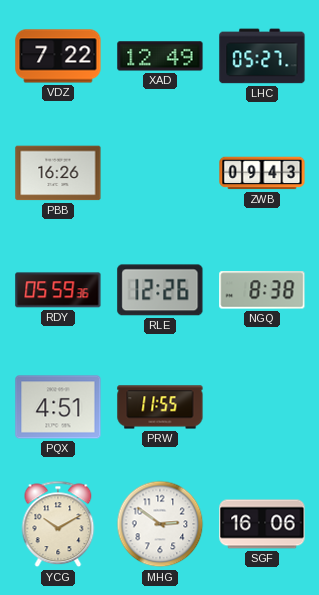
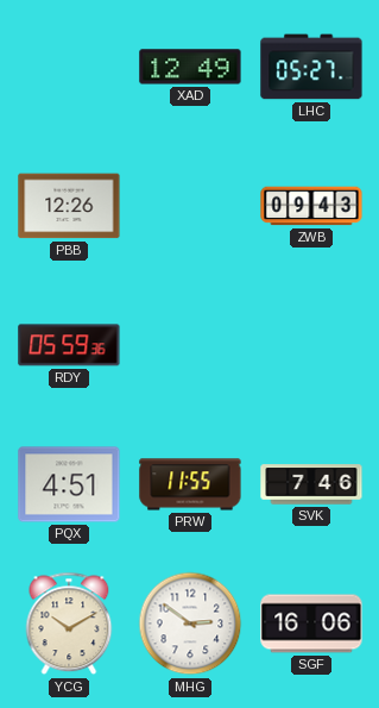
VDZ: 7:22 -> none (58, 56)
PBB: 16:26 -> 12:26 (69, 206)
RLE: 12:26 -> none (160, 290)
NGQ: 8:38 -> none (262, 290)
SVK: none -> 7:46 (311, 484)
